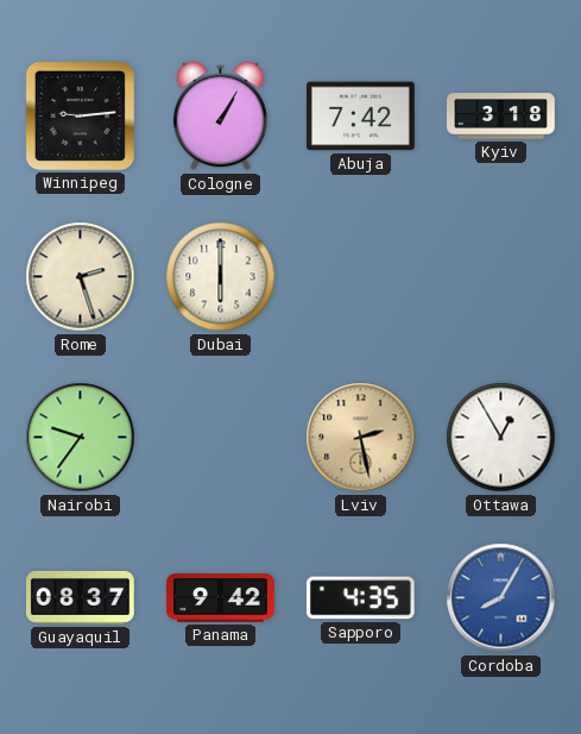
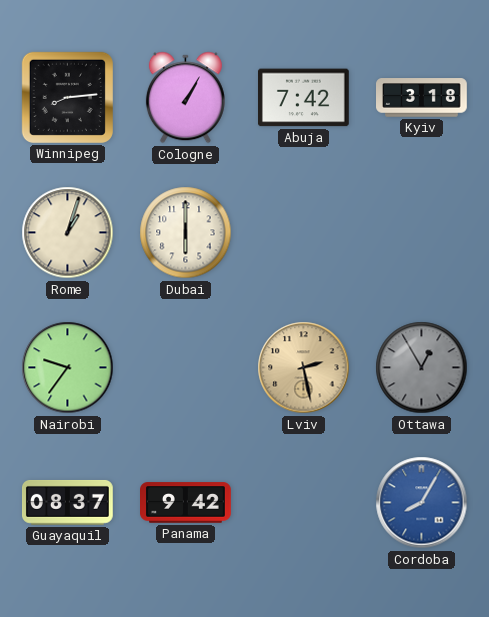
Winnipeg: 9:14 -> 8:14 (67, 97)
Rome: 2:27 -> 1:03 (68, 233)
Ottawa dial: white -> grey (422, 368)
Sapporo: 4:35 -> none (360, 598)
